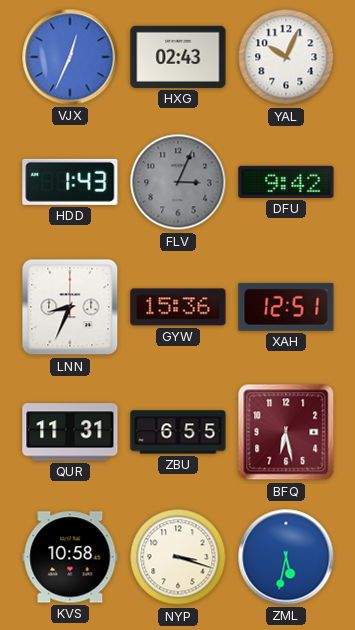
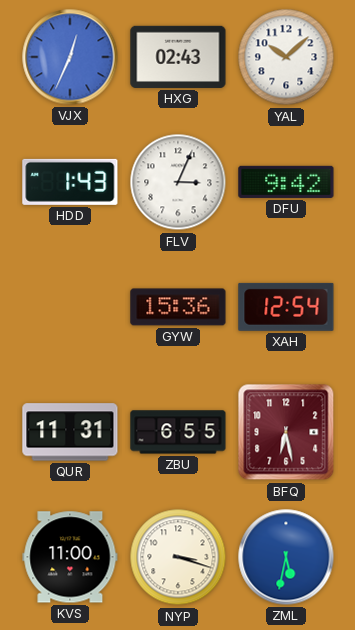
YAL: 10:04 -> 10:08 (286, 57)
FLV dial: grey -> white (178, 182)
LNN: 8:34 -> none (70, 307)
XAH: 12:51 -> 12:54 (286, 307)
KVS: 10:58 -> 11:00 (70, 557)
